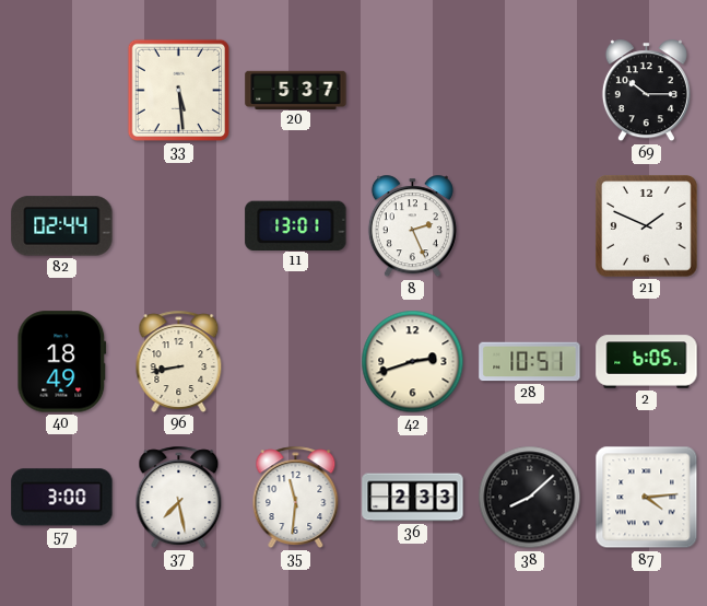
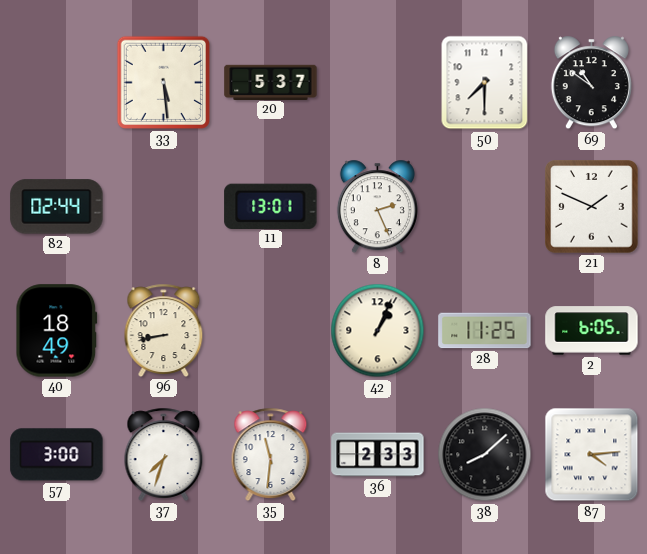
50: none -> 7:30 (485, 83)
69: 10:15 -> 10:51 (591, 83)
42: 2:42 -> 1:04 (378, 331)
28: 10:51 -> 11:25 (485, 331)
37: 7:28 -> 7:33 (164, 454)
